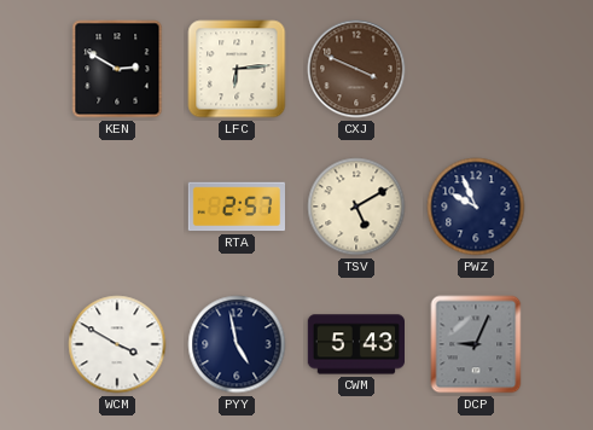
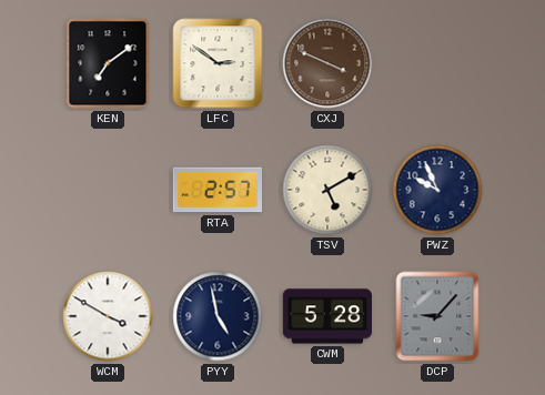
KEN: 2:50 -> 7:09 (108, 63)
LFC: 6:14 -> 2:51 (218, 63)
CWM: 5:43 -> 5:28 (326, 316)
DCP: 9:04 -> 9:07 (437, 316)
